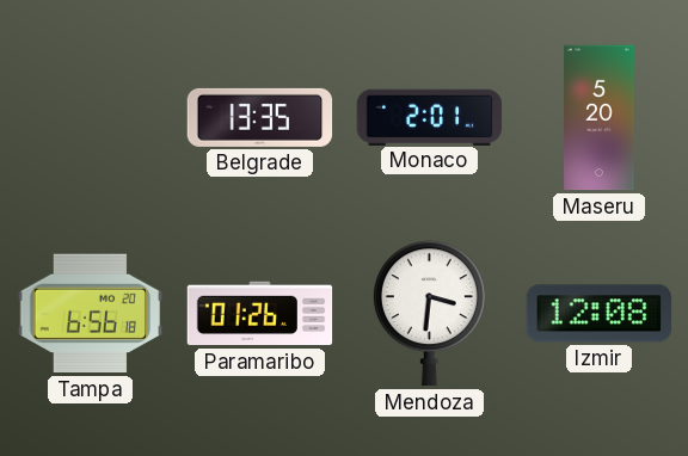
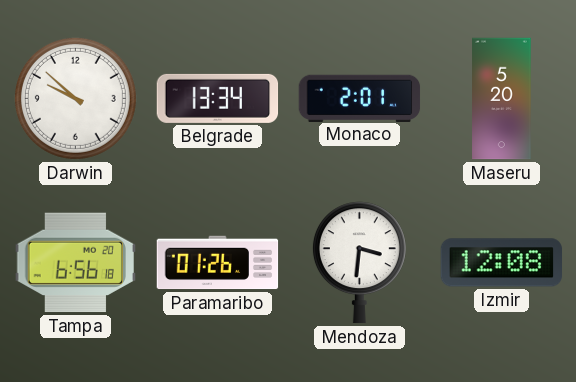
Darwin: none -> 9:52 (75, 98)
Belgrade: 13:35 -> 13:34 (218, 98)
